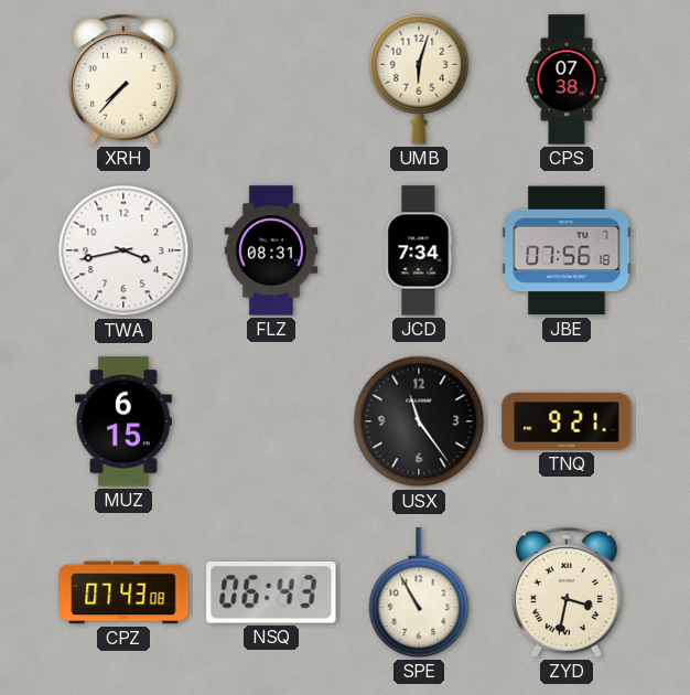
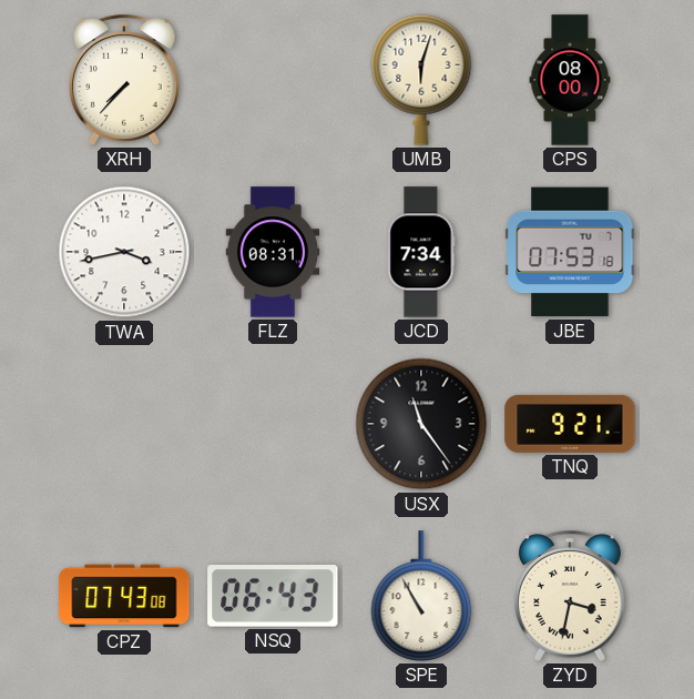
CPS: 07:38 -> 08:00 (570, 80)
JBE: 07:56 -> 07:53 (570, 252)
MUZ: 6:15 -> none (125, 421)
